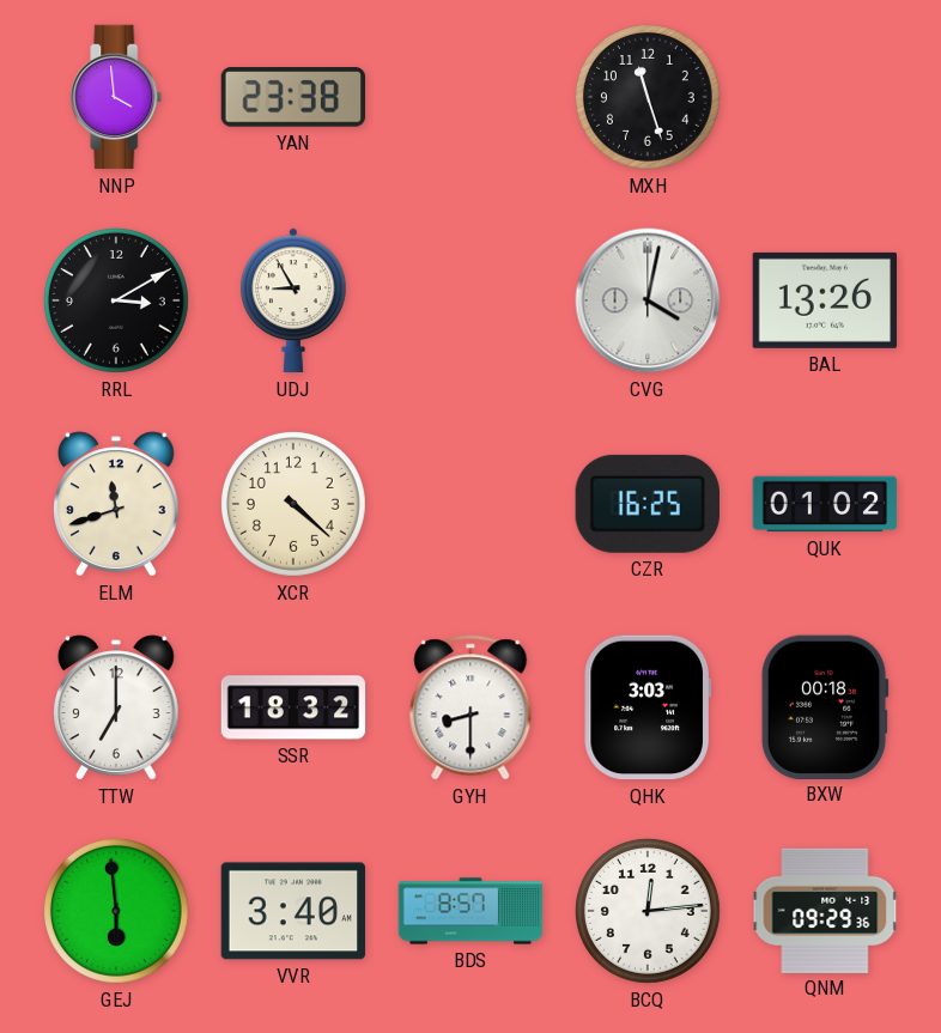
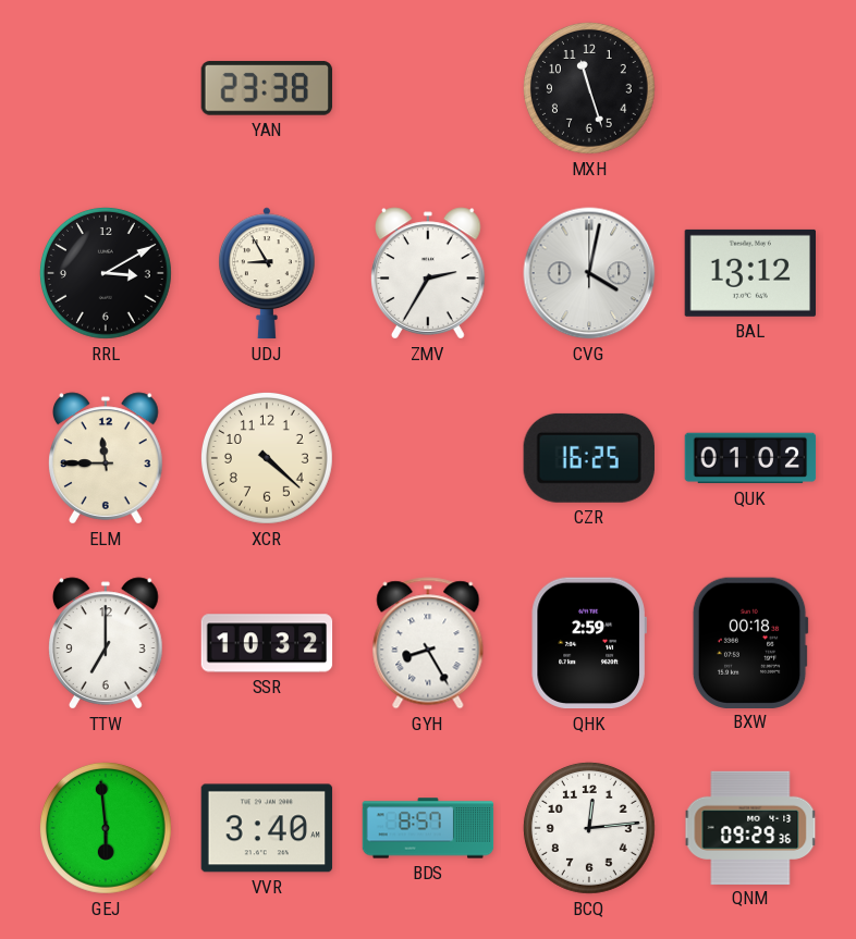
NNP: 3:59 -> none (116, 97)
ZMV: none -> 2:35 (429, 273)
BAL: 13:26 -> 13:12 (749, 273)
ELM: 11:42 -> 11:45 (107, 458)
SSR: 18:32 -> 10:32 (267, 643)
GYH: 8:30 -> 8:25 (428, 643)
QHK: 3:03 -> 2:59 (589, 643)
